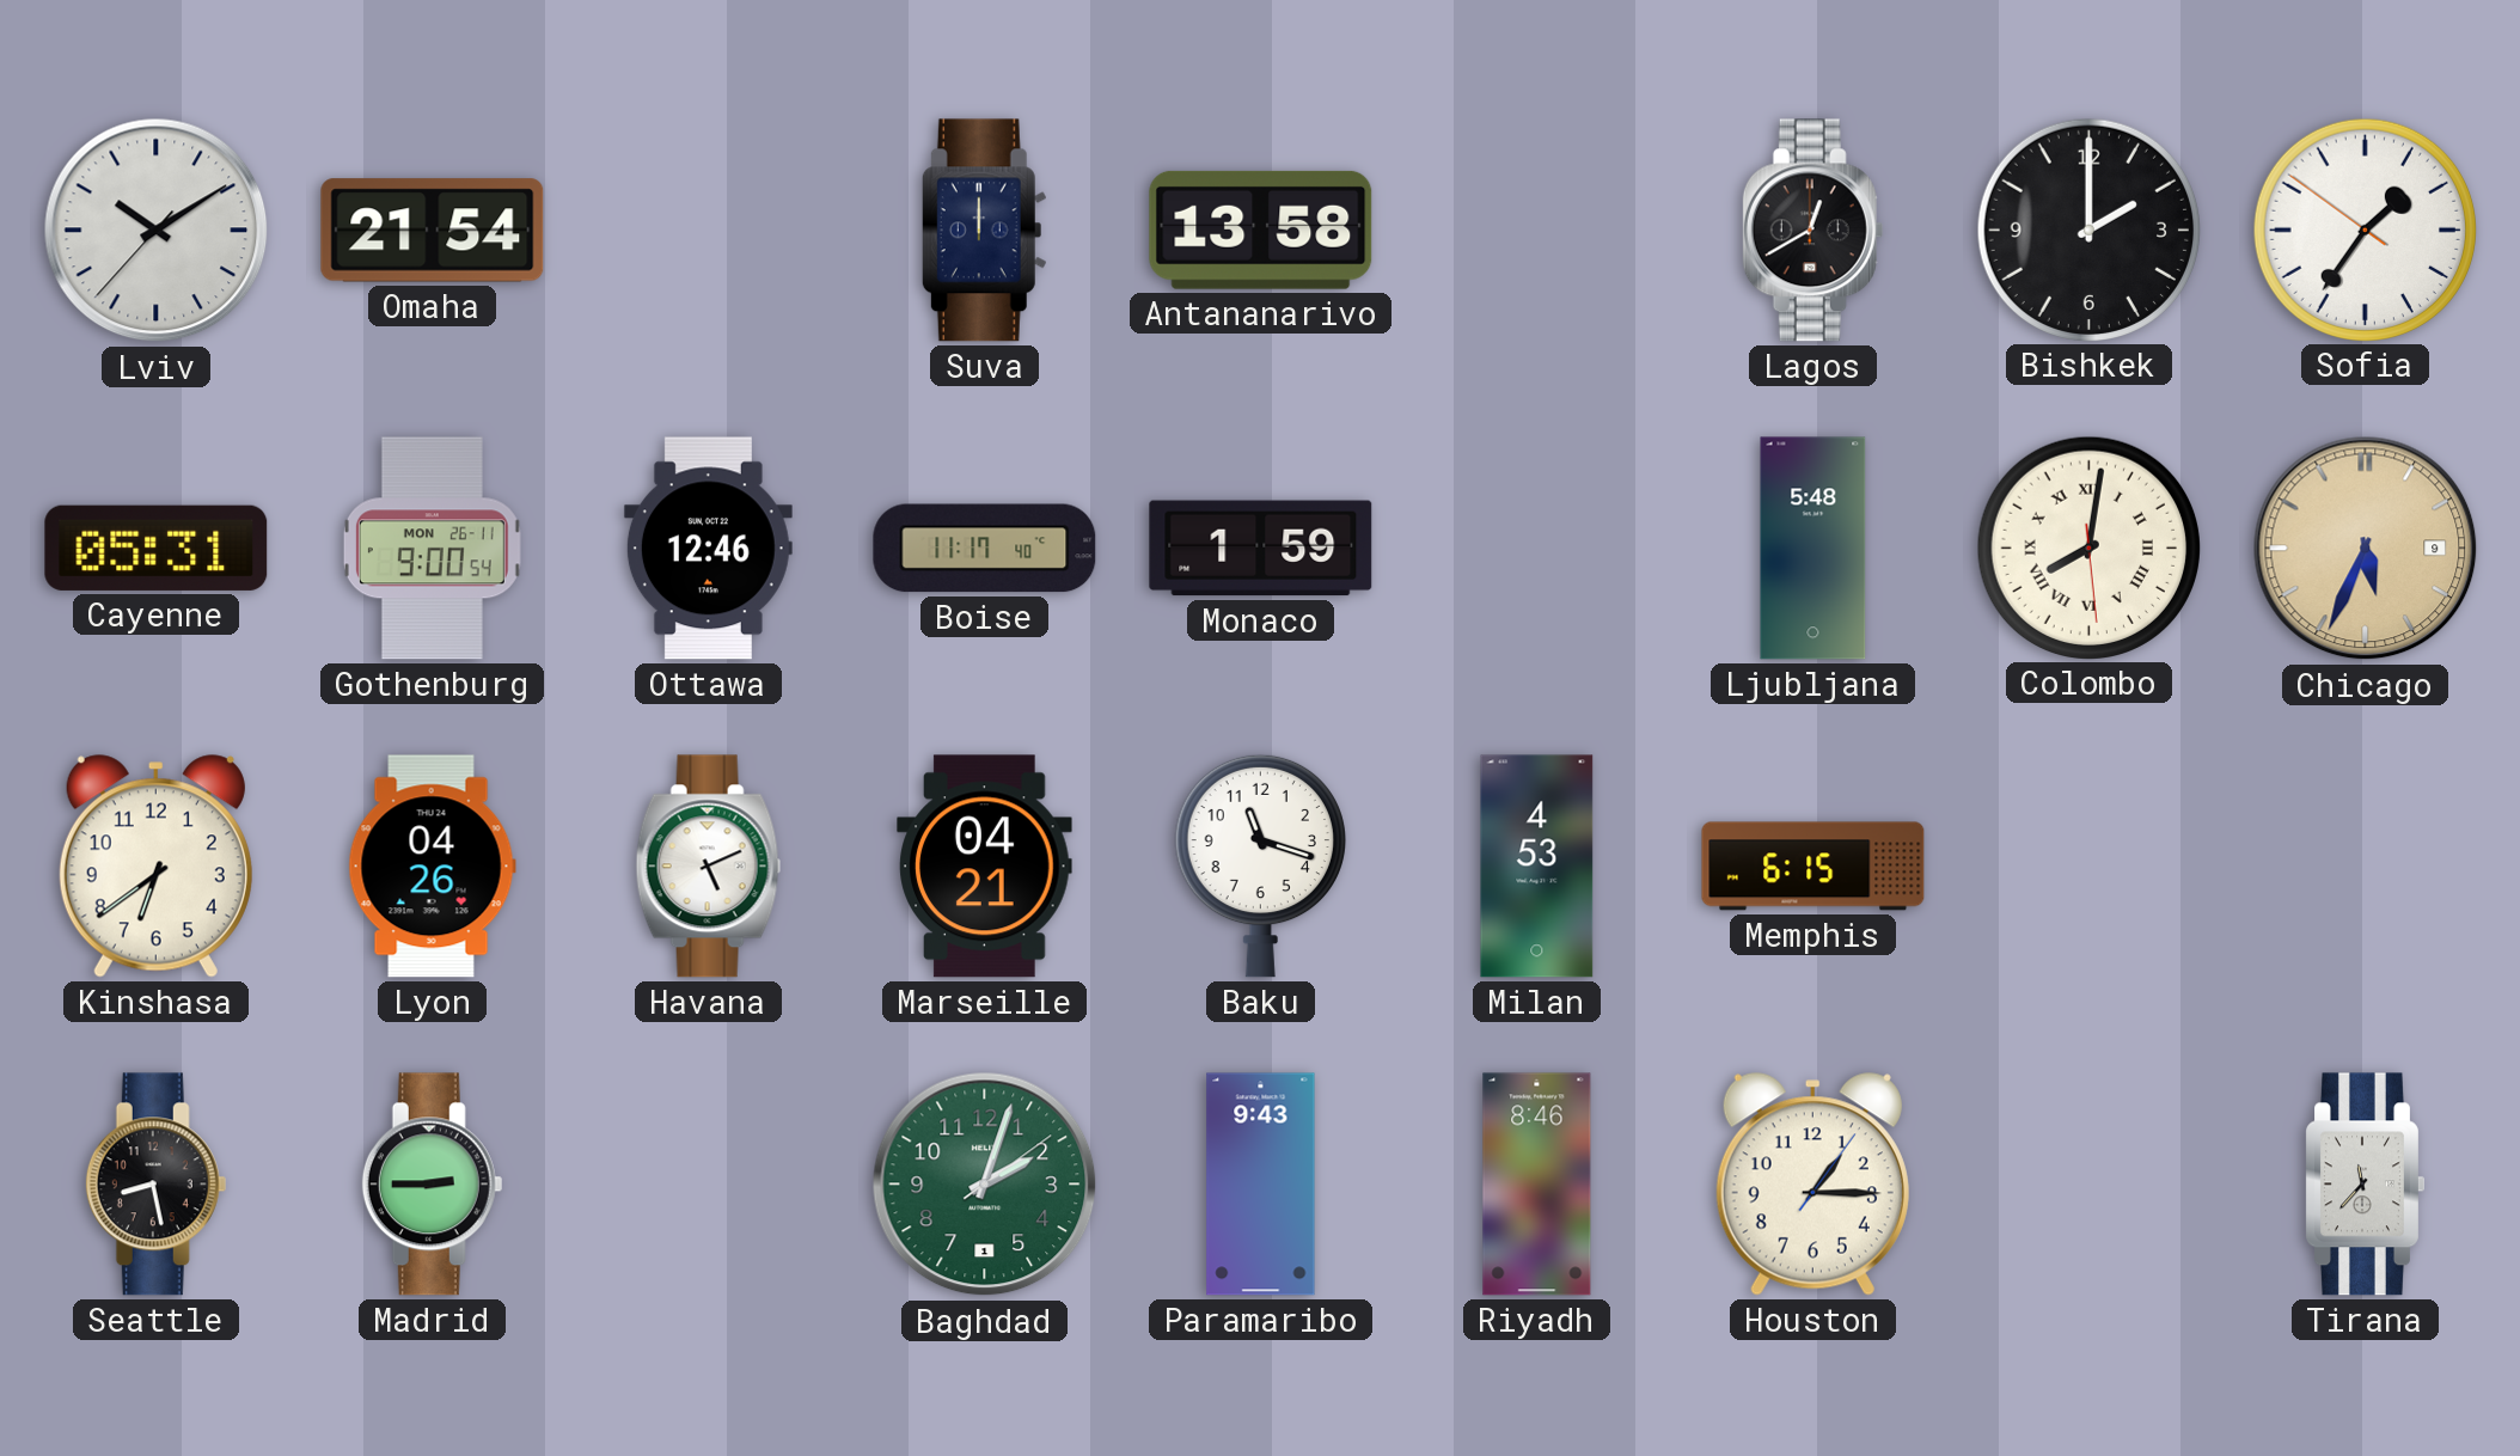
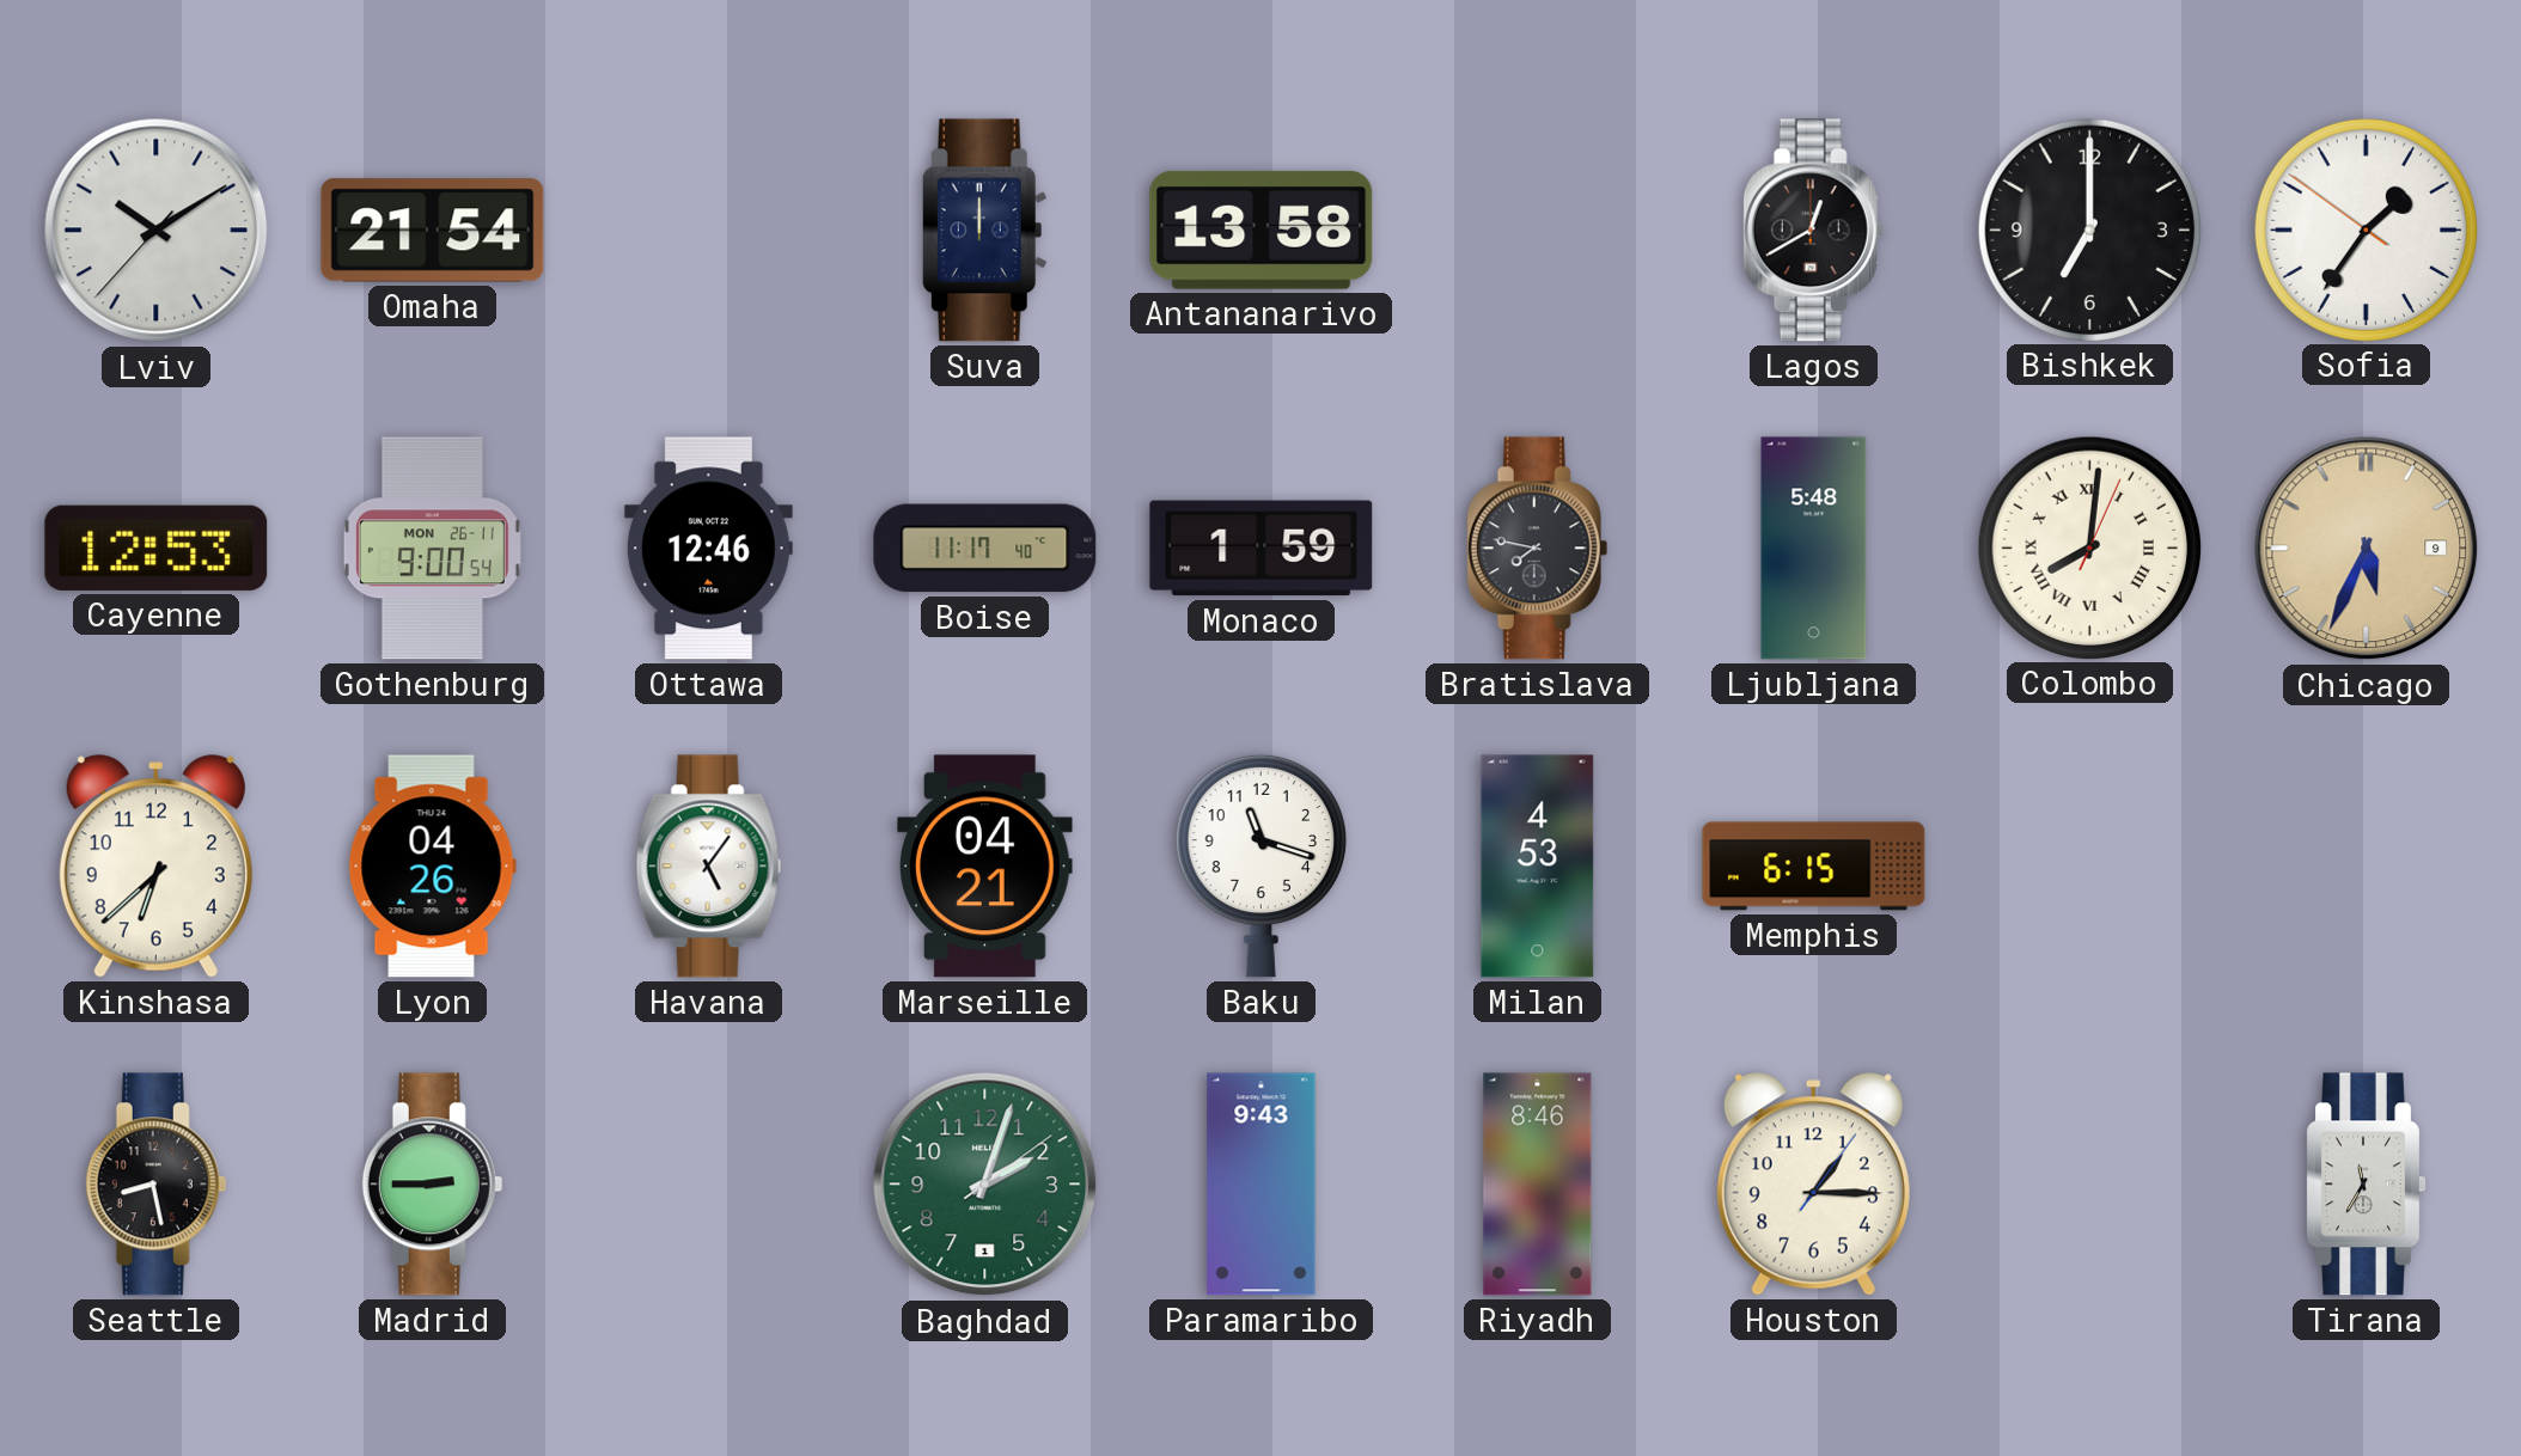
Bishkek: 2:00 -> 7:00 (2089, 230)
Cayenne: 05:31 -> 12:53 (157, 547)
Bratislava: none -> 7:47 (1538, 549)
Colombo: 8:01:29 -> 8:01:04 (2089, 547)
Kinshasa: 6:39 -> 6:38 (155, 867)
Havana: 5:11 -> 5:06 (709, 867)
Tirana: 11:37 -> 11:35 (2367, 1185)
